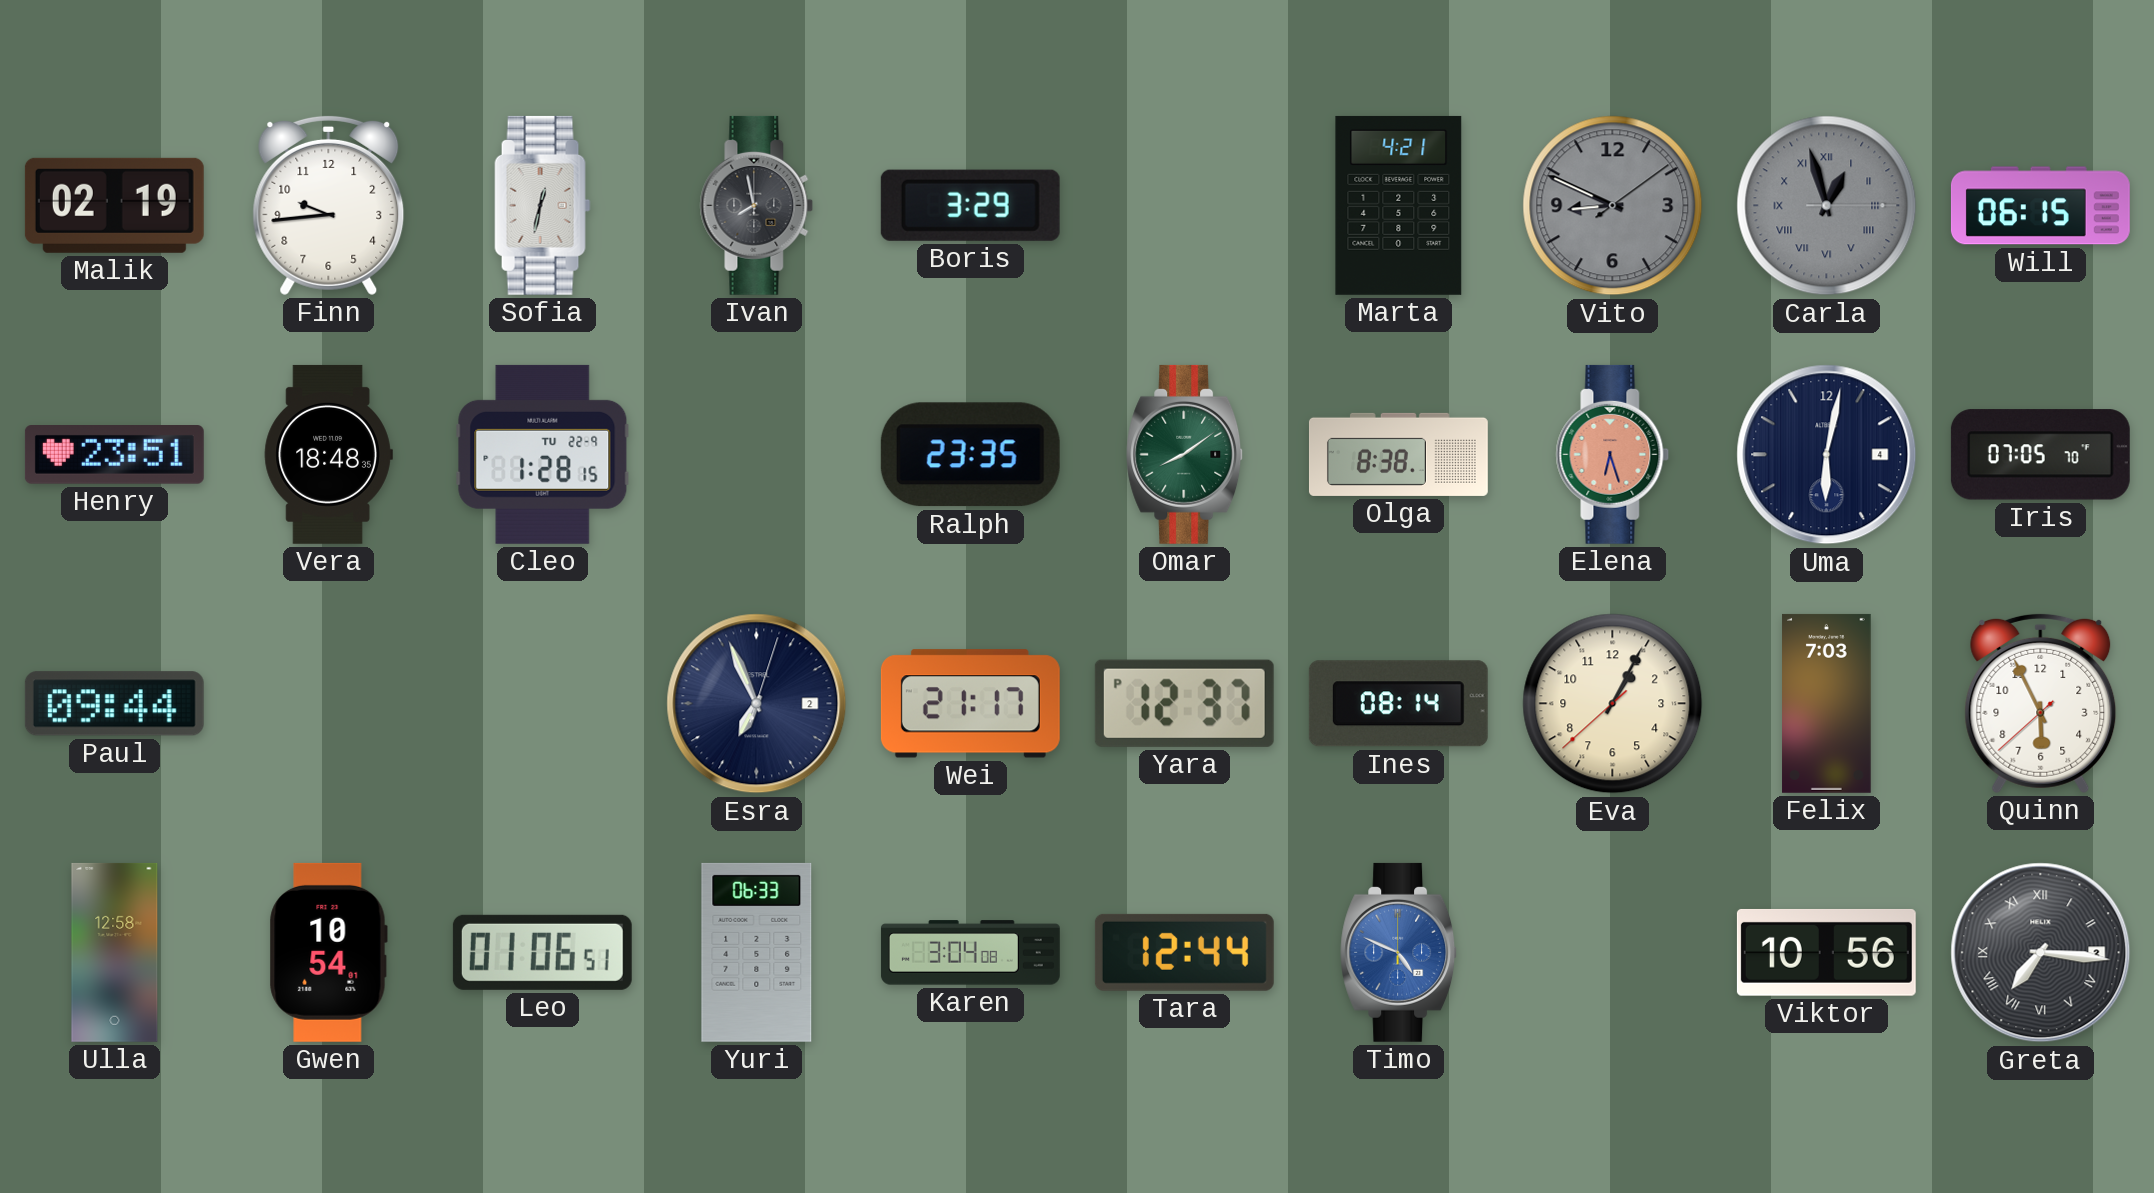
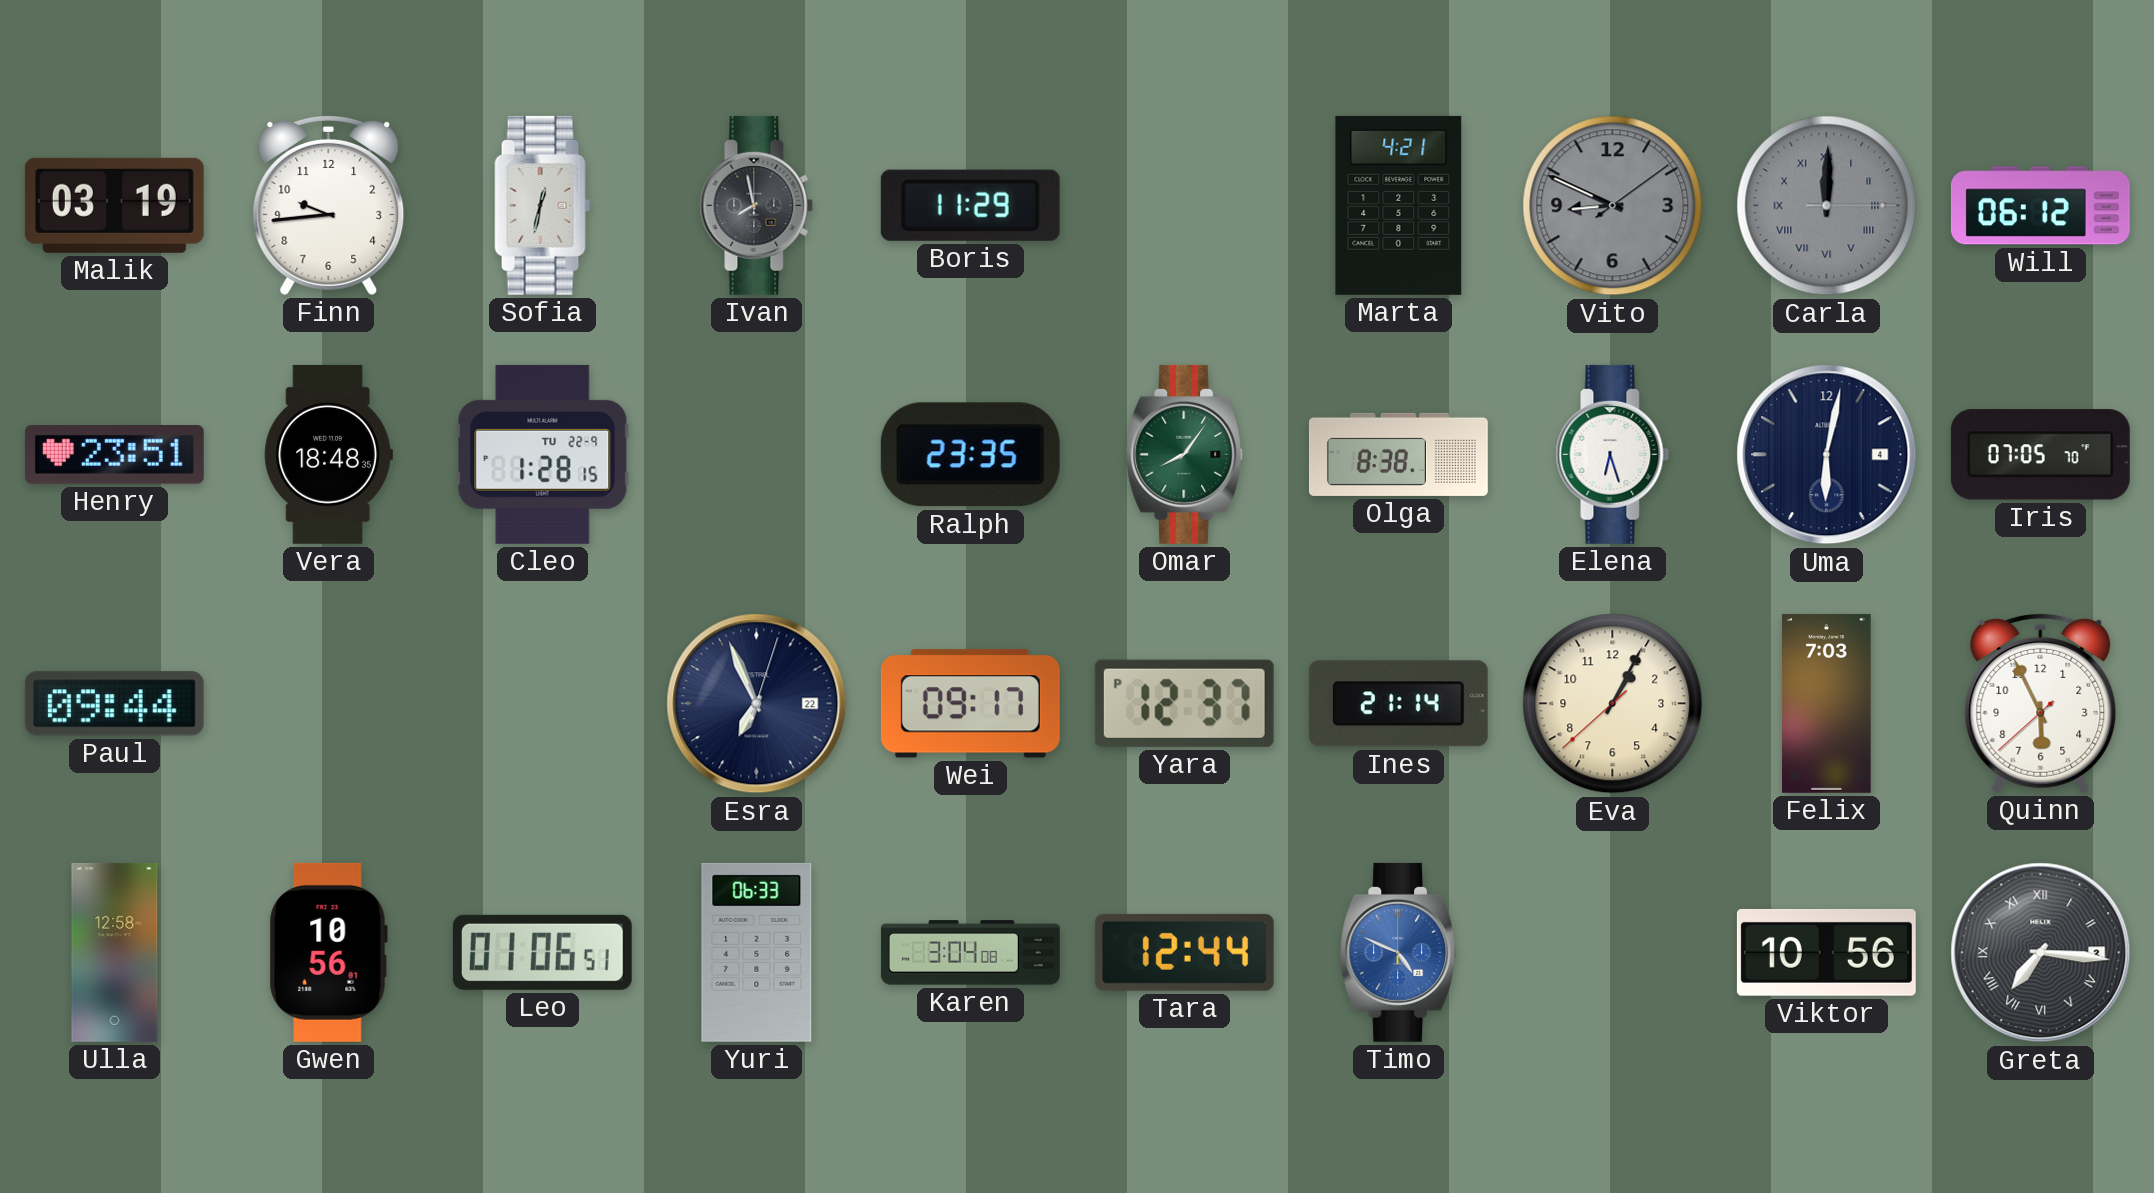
Malik: 02:19 -> 03:19 (114, 205)
Boris: 3:29 -> 11:29 (970, 205)
Carla: 12:57 -> 12:00 (1827, 206)
Will: 06:15 -> 06:12 (2040, 206)
Omar: 8:09 -> 8:06 (1185, 454)
Elena dial: salmon -> white (1613, 454)
Esra date: 2 -> 22 (757, 704)
Wei: 21:17 -> 09:17 (970, 704)
Ines: 08:14 -> 21:14 (1398, 704)
Gwen: 10:54 -> 10:56 (328, 952)
